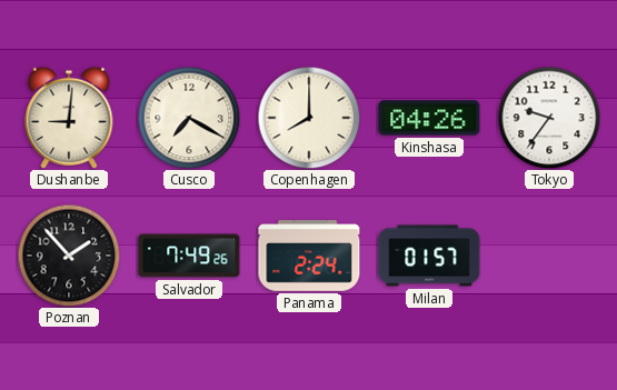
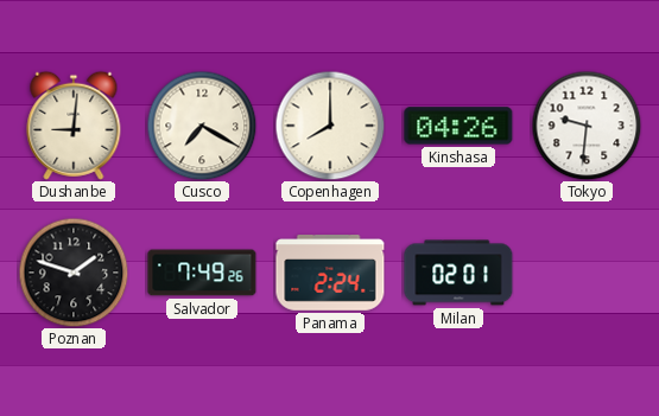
Tokyo: 9:36 -> 9:31 (587, 126)
Poznan: 1:53 -> 1:48 (74, 273)
Milan: 01:57 -> 02:01 (458, 273)
